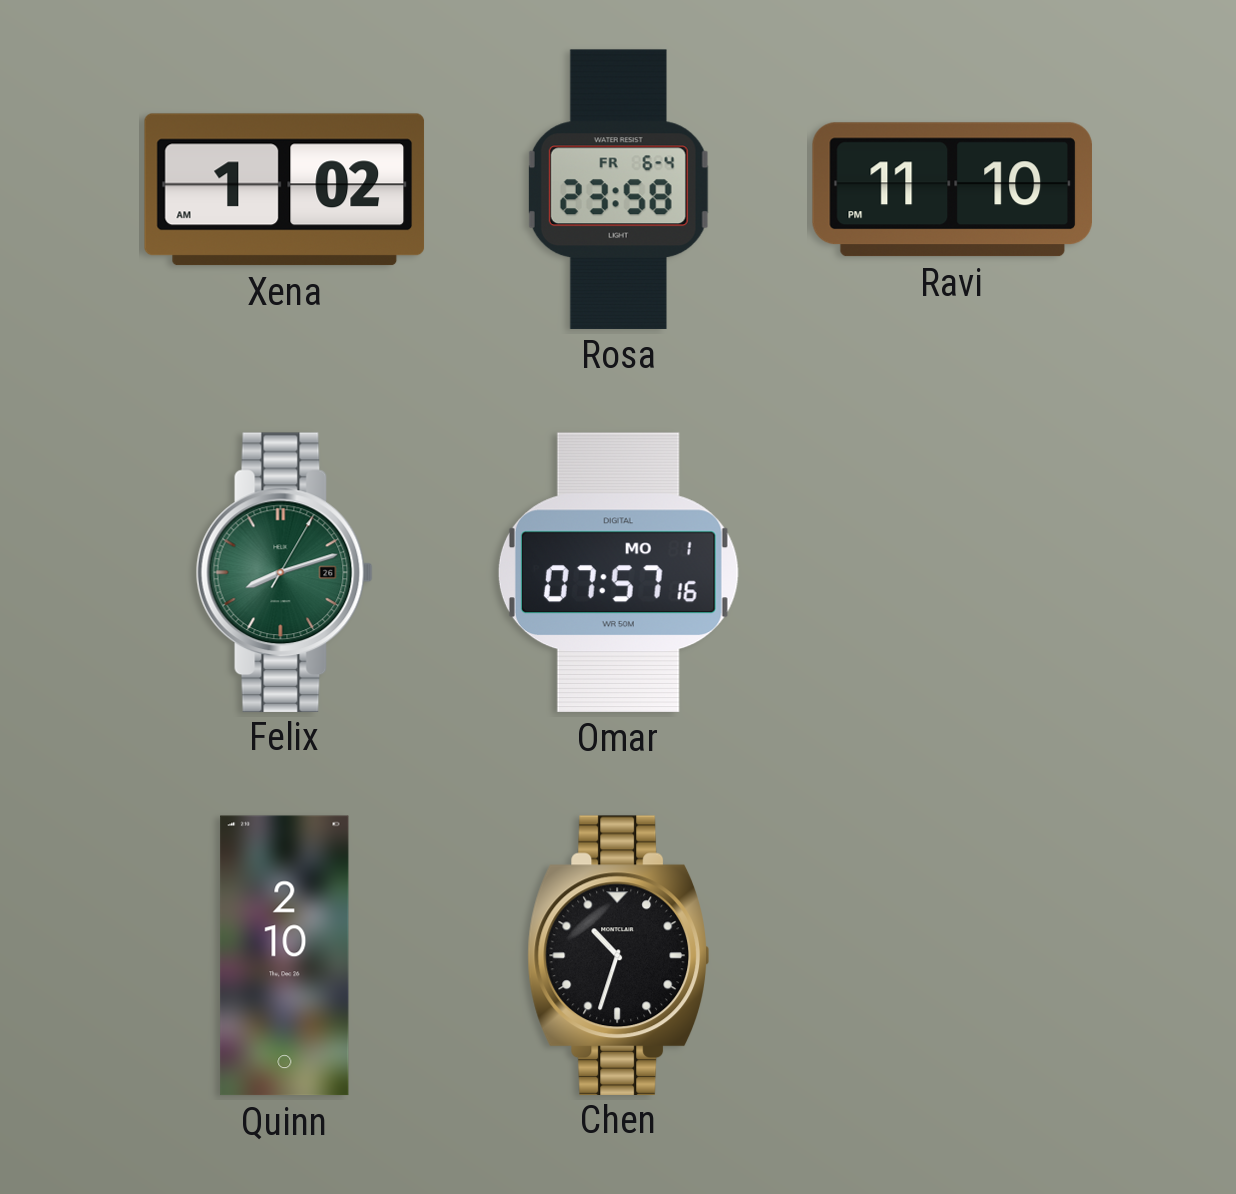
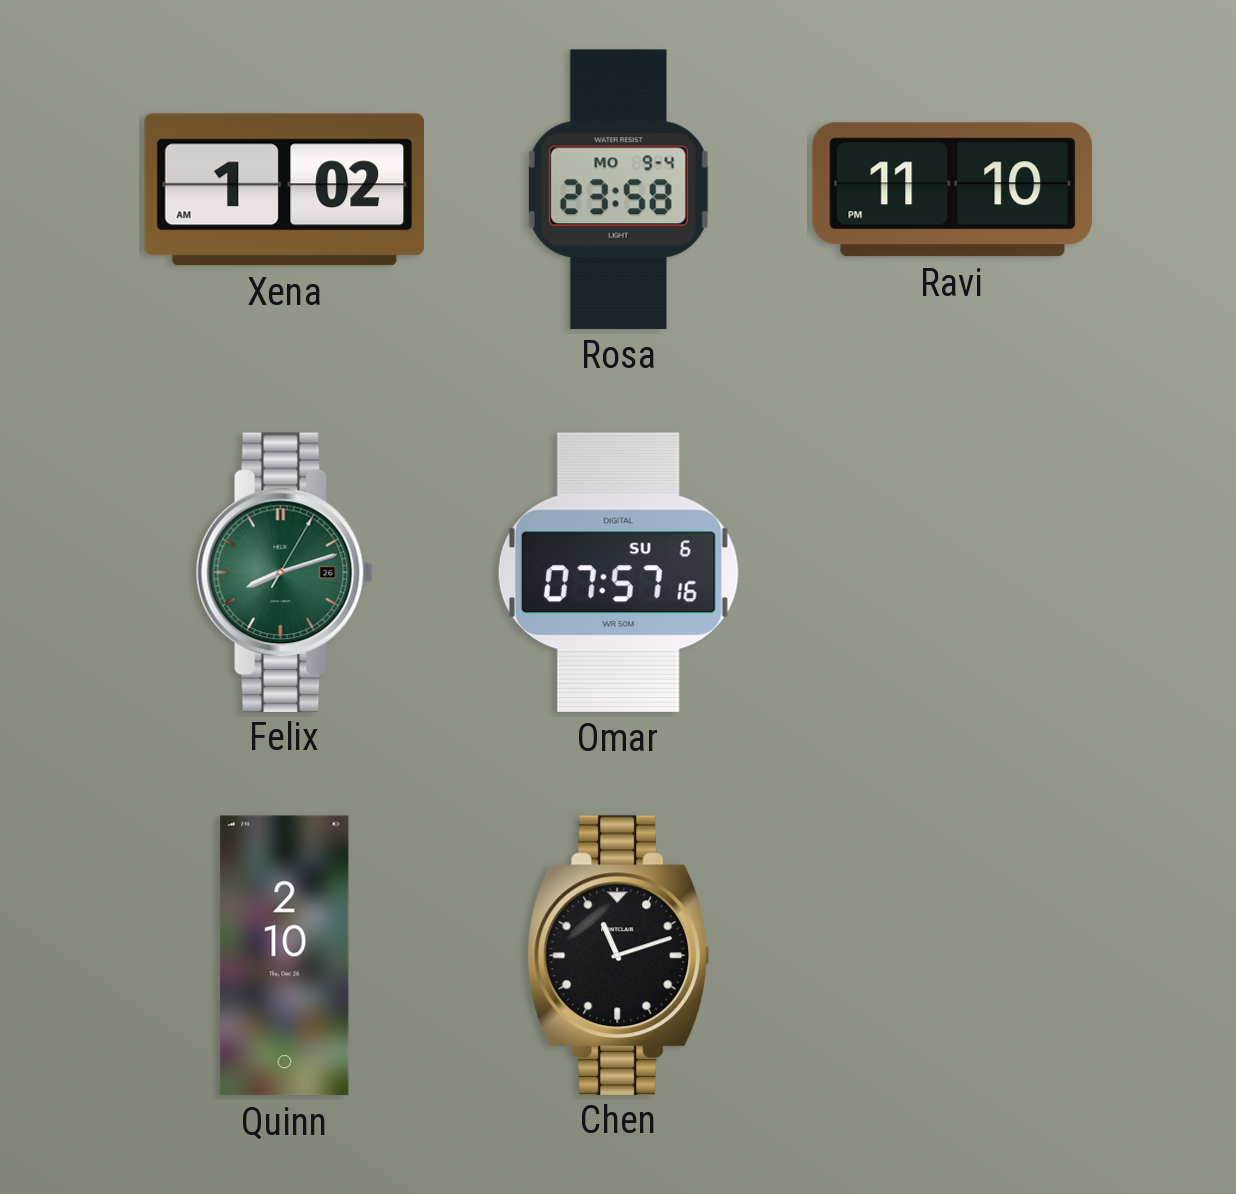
Rosa date: FR 6-4 -> MO 9-4 (618, 189)
Omar date: MO 1 -> SU 6 (618, 572)
Chen: 10:33 -> 11:12 (618, 955)
